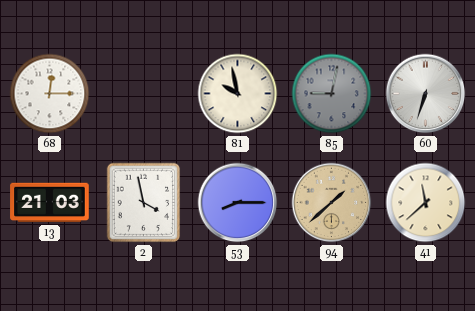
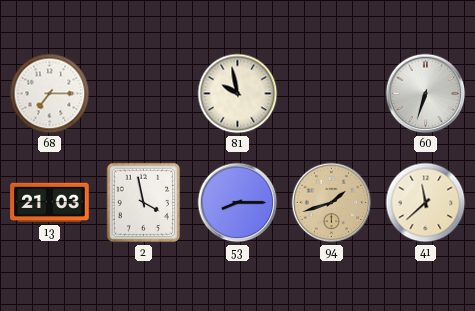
68: 12:15 -> 7:15 (50, 94)
85: 9:02 -> none (332, 94)
94: 1:38 -> 1:42 (332, 203)
